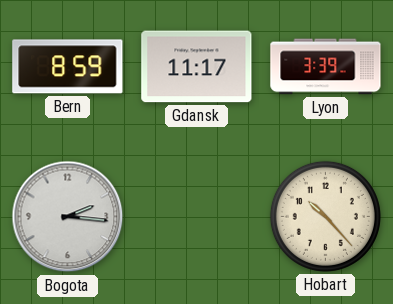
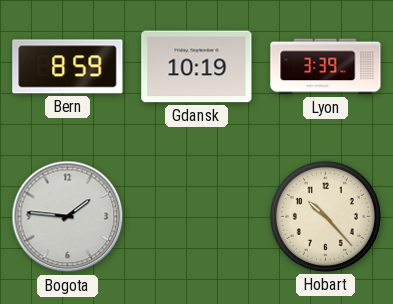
Gdansk: 11:17 -> 10:19 (197, 67)
Bogota: 2:16 -> 1:46 (68, 217)
